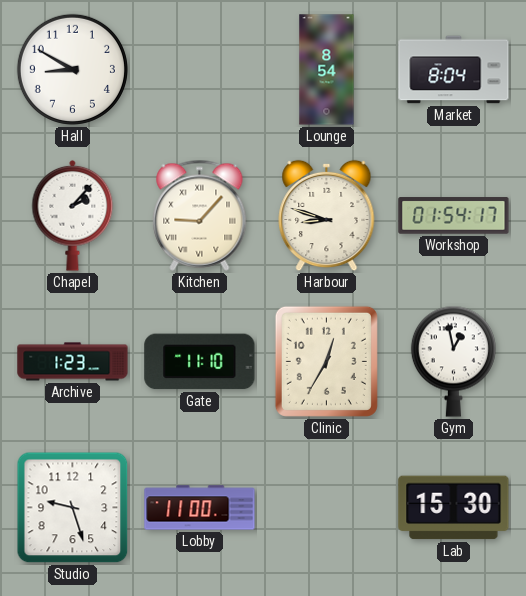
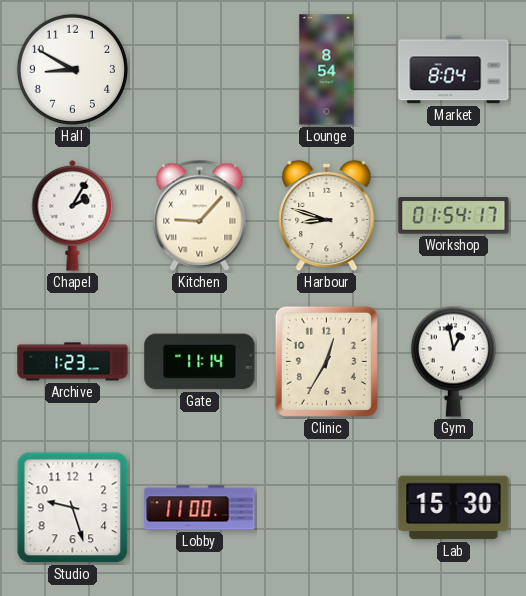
Chapel: 2:07 -> 2:05 (73, 215)
Gate: 11:10 -> 11:14 (200, 362)
